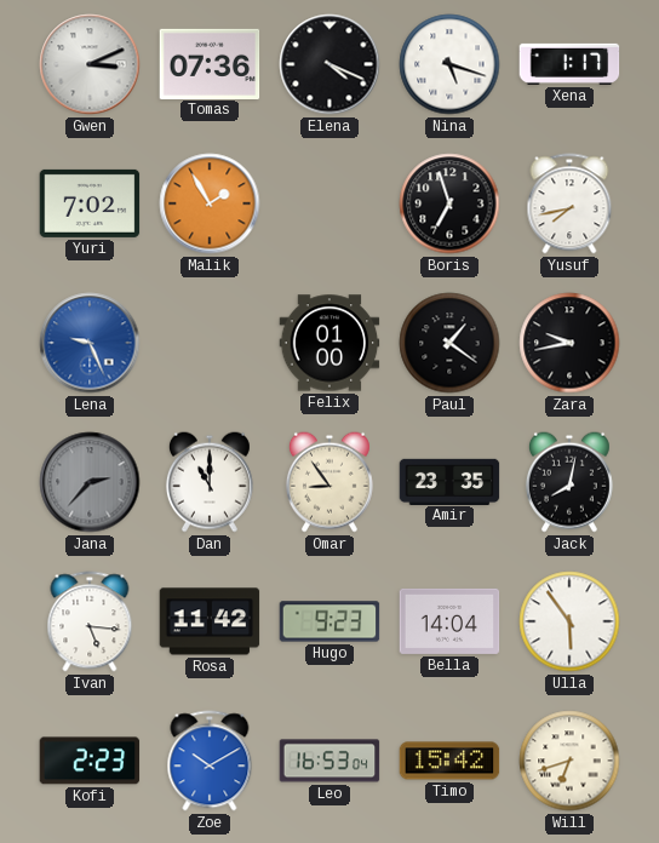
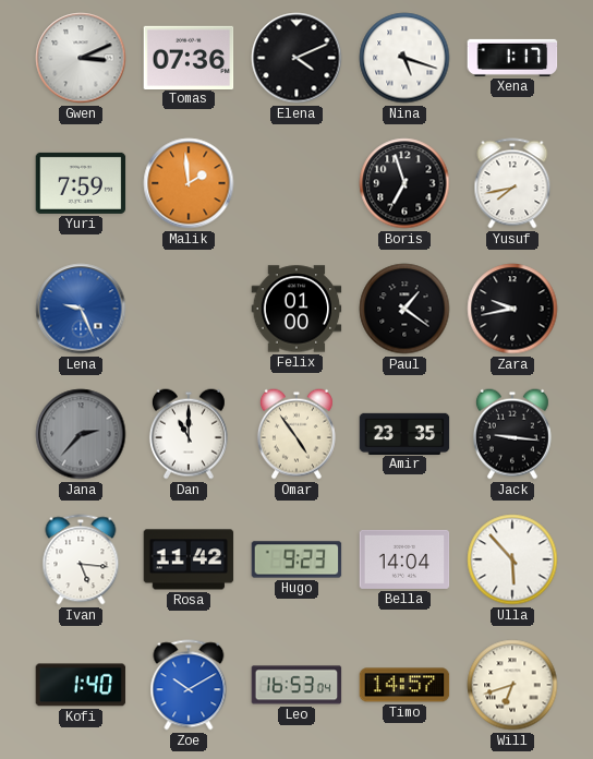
Elena: 4:19 -> 4:11 (296, 58)
Yuri: 7:02 -> 7:59 (81, 183)
Malik: 1:55 -> 1:59 (189, 183)
Omar: 8:54 -> 4:54 (296, 434)
Jack: 8:02 -> 9:16 (512, 434)
Ulla: 5:54 -> 5:53 (512, 559)
Kofi: 2:23 -> 1:40 (81, 685)
Timo: 15:42 -> 14:57 (404, 685)
